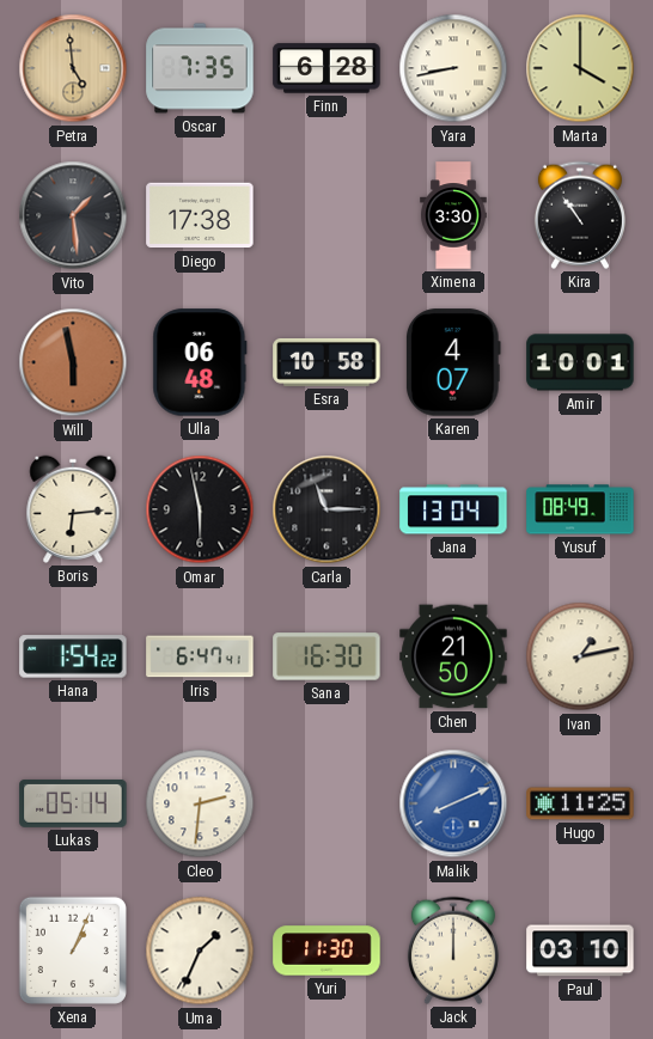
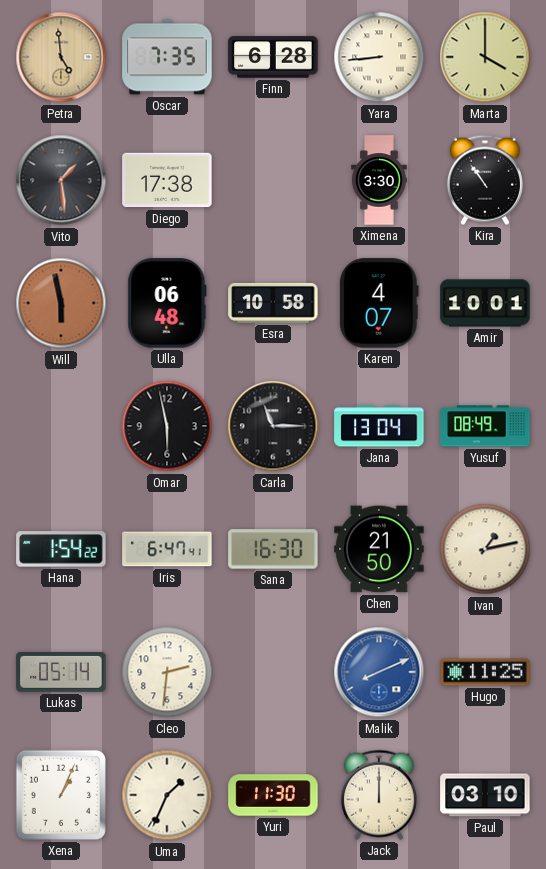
Yara: 8:43 -> 8:44 (379, 57)
Boris: 6:14 -> none (73, 509)
